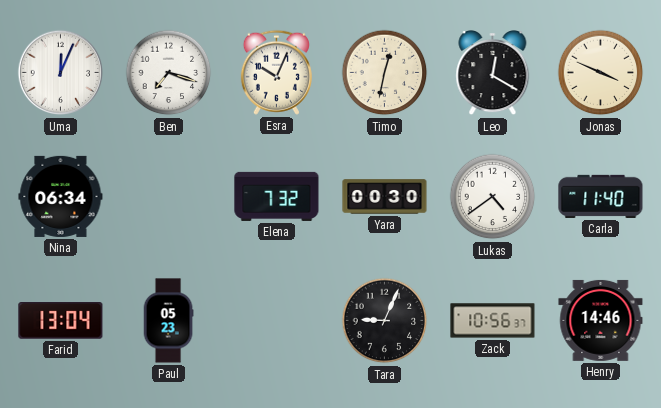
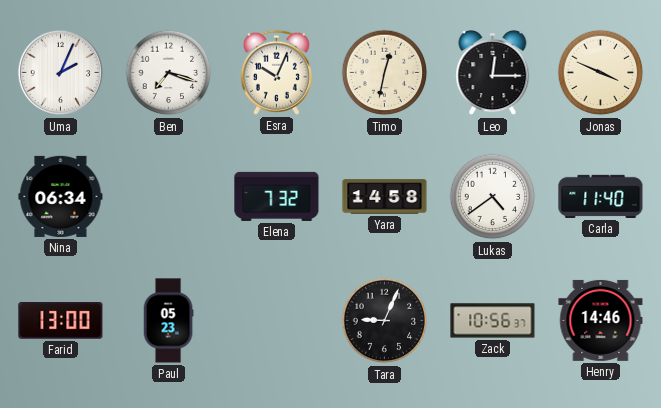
Uma: 12:04 -> 2:04 (61, 73)
Leo: 12:20 -> 12:15 (493, 74)
Yara: 00:30 -> 14:58 (385, 197)
Farid: 13:04 -> 13:00 (61, 321)
